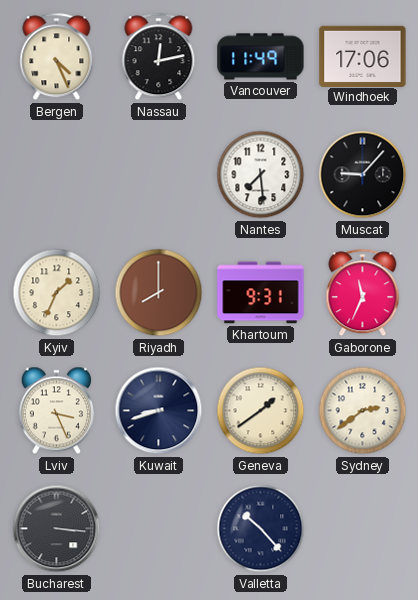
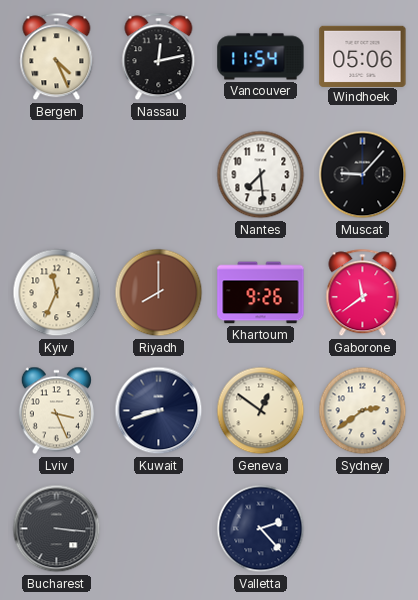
Vancouver: 11:49 -> 11:54 (261, 57)
Windhoek: 17:06 -> 05:06 (363, 56)
Kyiv: 1:34 -> 11:34 (57, 293)
Khartoum: 9:31 -> 9:26 (261, 293)
Gaborone: 11:34 -> 11:39 (363, 293)
Geneva: 1:39 -> 12:51 (261, 411)
Valletta: 10:23 -> 2:23 (261, 529)
